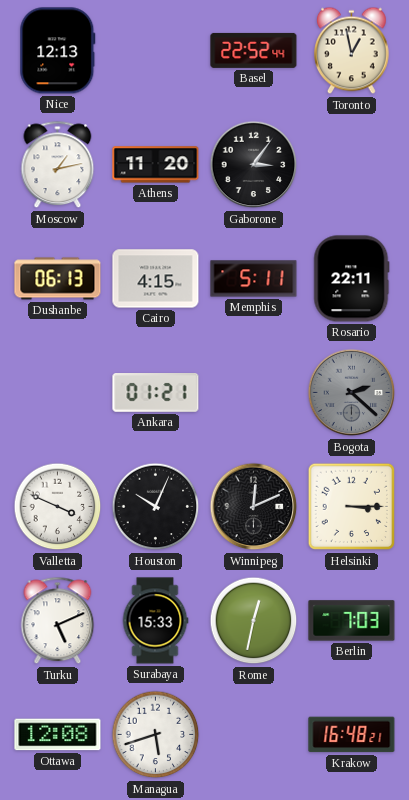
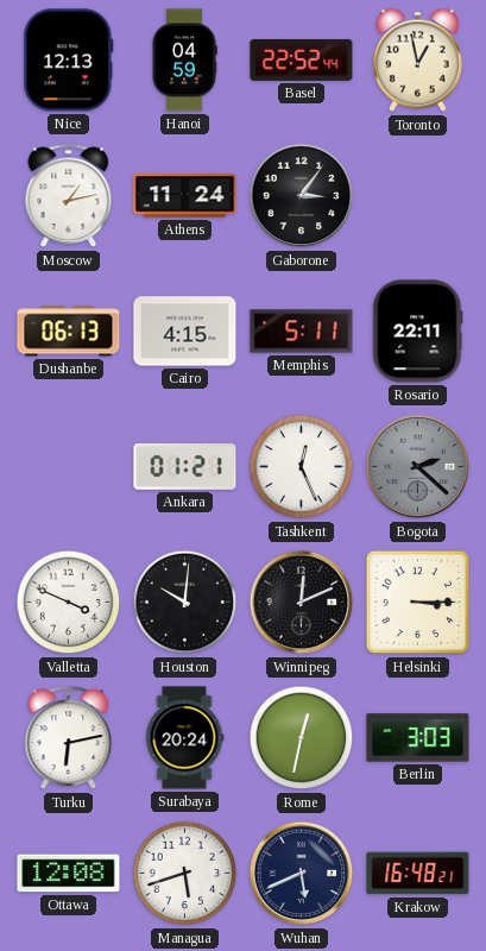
Hanoi: none -> 04:59 (184, 61)
Athens: 11:20 -> 11:24 (185, 196)
Tashkent: none -> 12:26 (302, 467)
Houston: 10:04 -> 10:01 (185, 603)
Turku: 5:11 -> 6:13 (69, 738)
Surabaya: 15:33 -> 20:24 (184, 738)
Berlin: 7:03 -> 3:03 (418, 738)
Wuhan: none -> 5:41 (302, 874)
